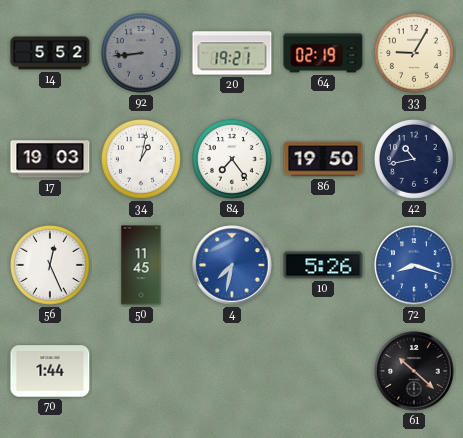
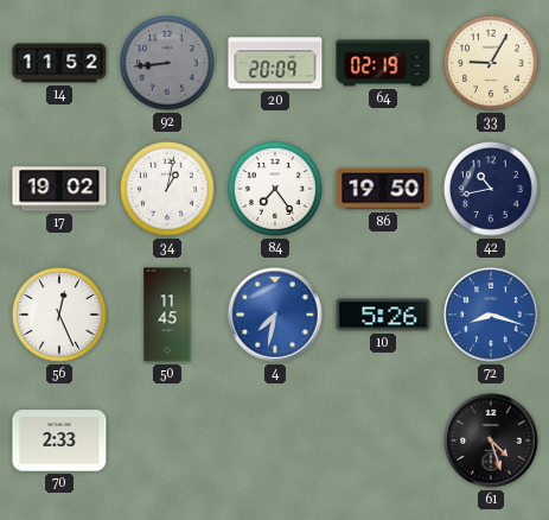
14: 5:52 -> 11:52 (59, 63)
20: 19:21 -> 20:09 (275, 63)
17: 19:03 -> 19:02 (59, 189)
70: 1:44 -> 2:33 (59, 440)
61: 10:22 -> 4:27 (491, 440)
